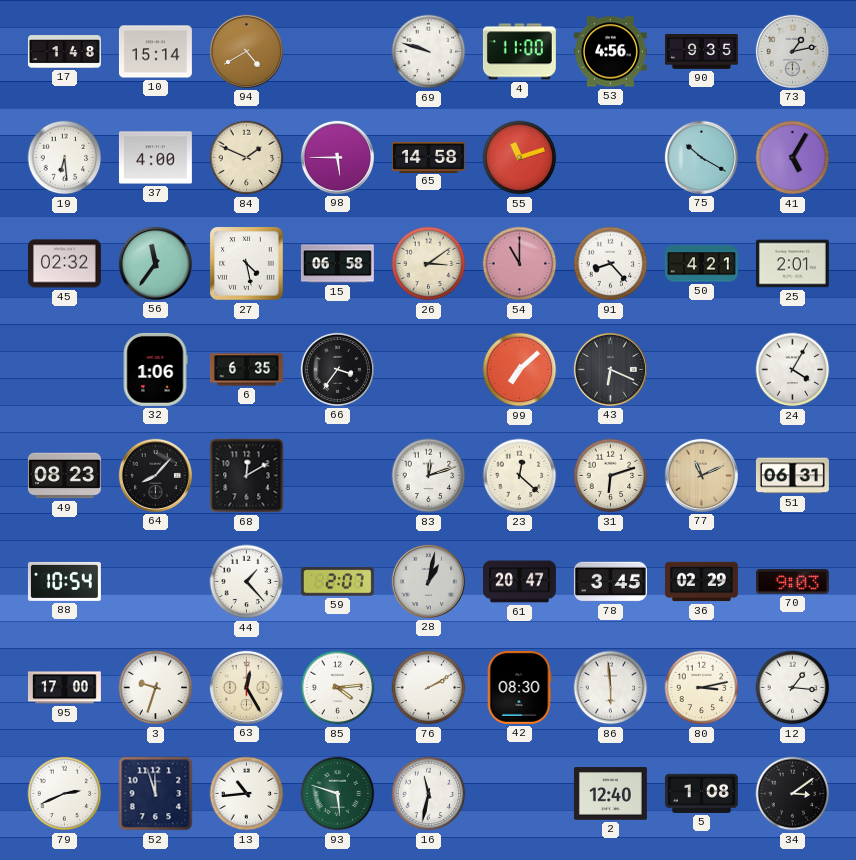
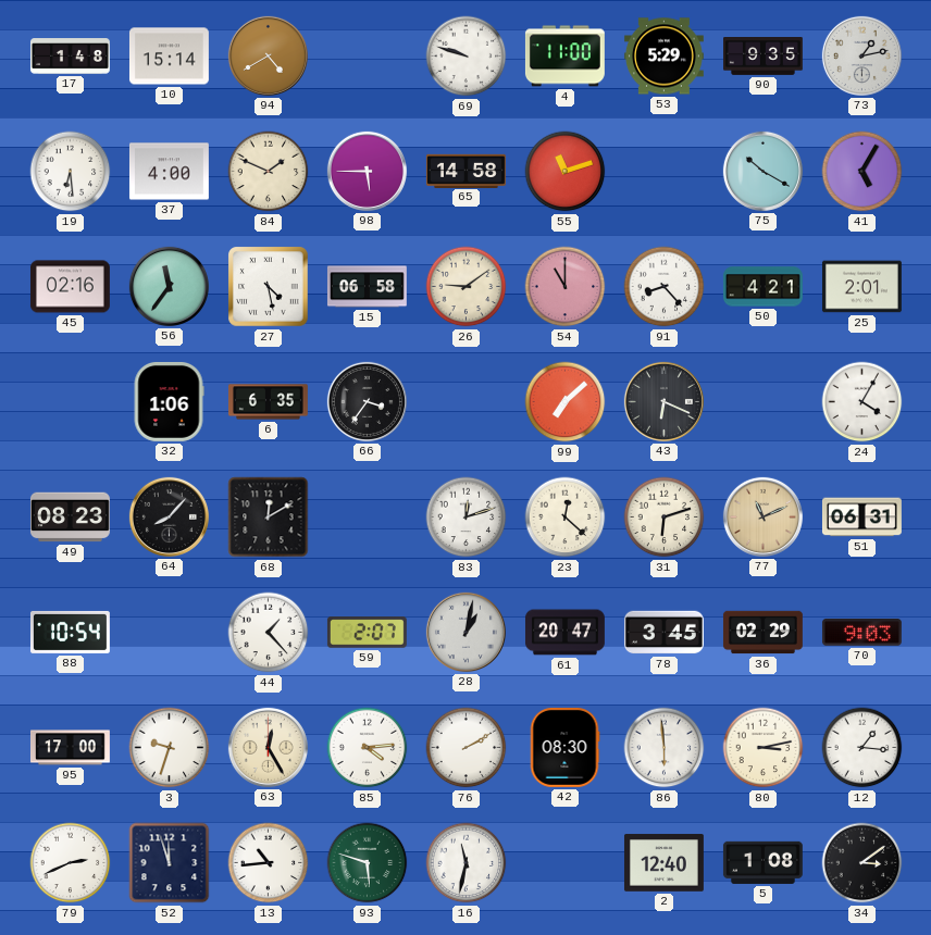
53: 4:56 -> 5:29 (663, 57)
45: 02:32 -> 02:16 (70, 287)
26: 3:09 -> 9:09 (467, 287)
